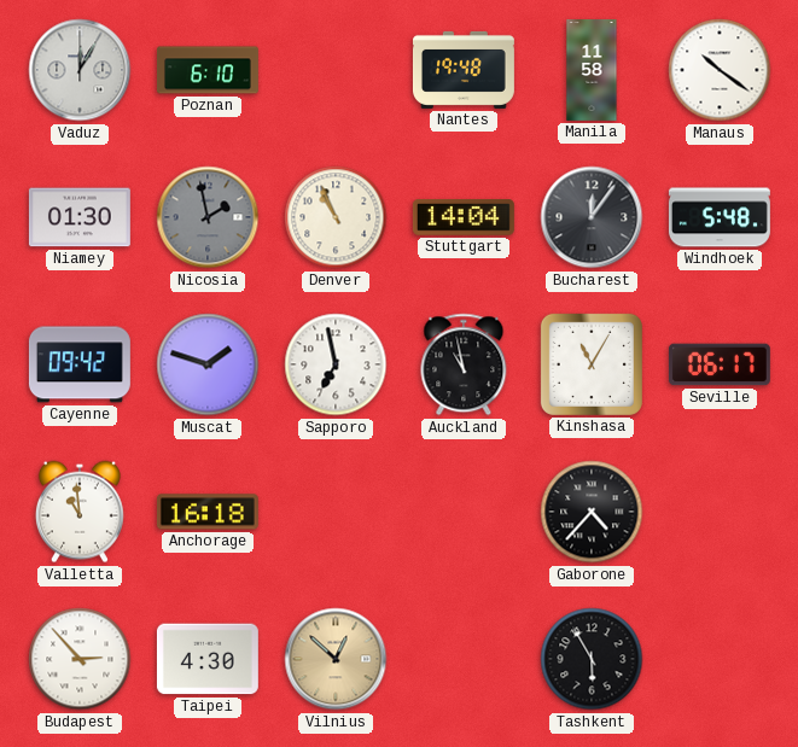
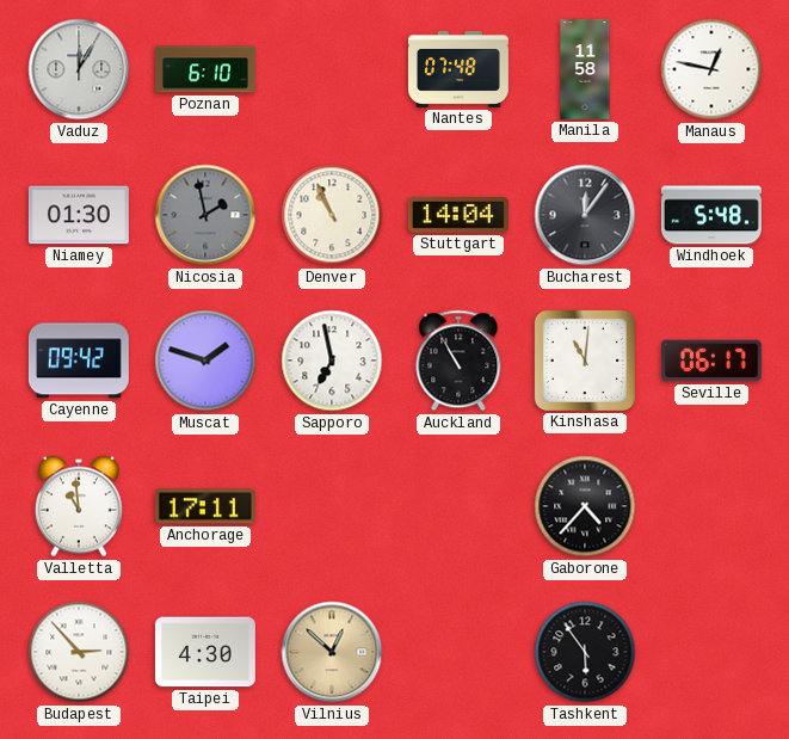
Nantes: 19:48 -> 07:48 (458, 69)
Manaus: 10:21 -> 12:47 (711, 69)
Auckland: 10:58 -> 10:55 (458, 361)
Kinshasa: 11:05 -> 11:01 (585, 361)
Anchorage: 16:18 -> 17:11 (205, 506)
Tashkent: 5:55 -> 5:54 (585, 652)
